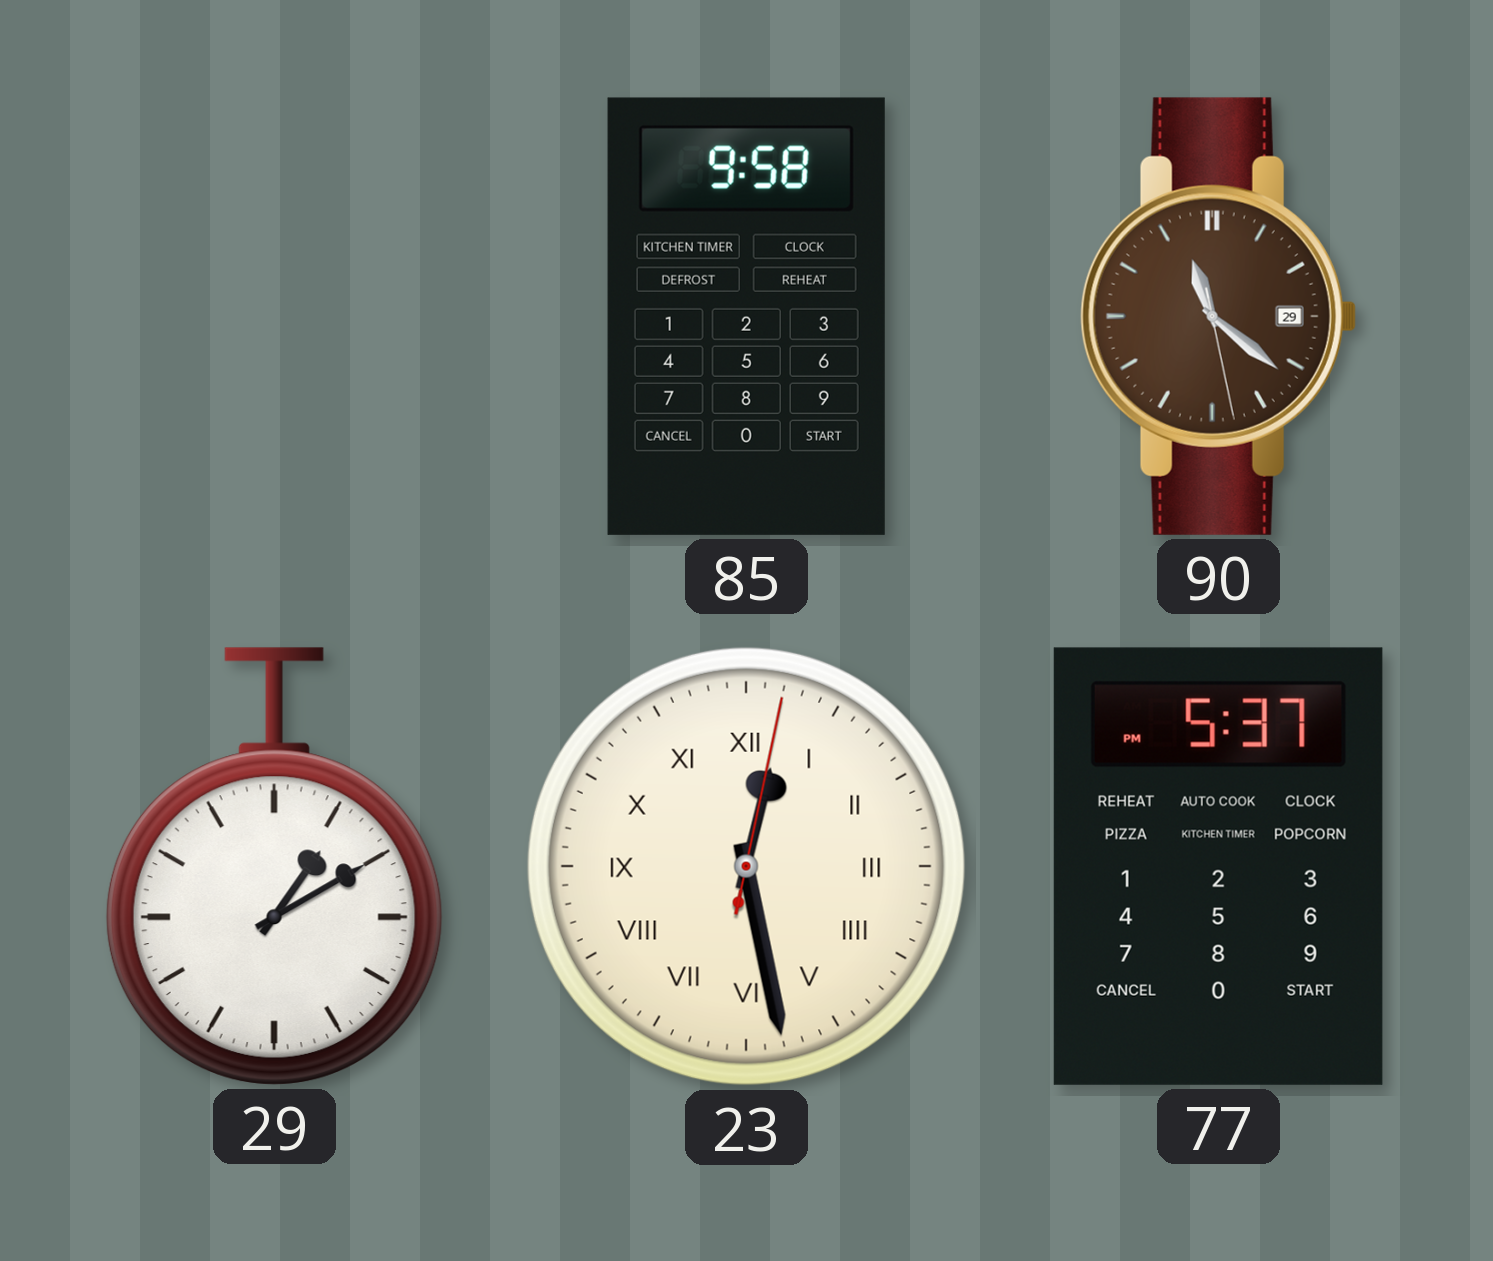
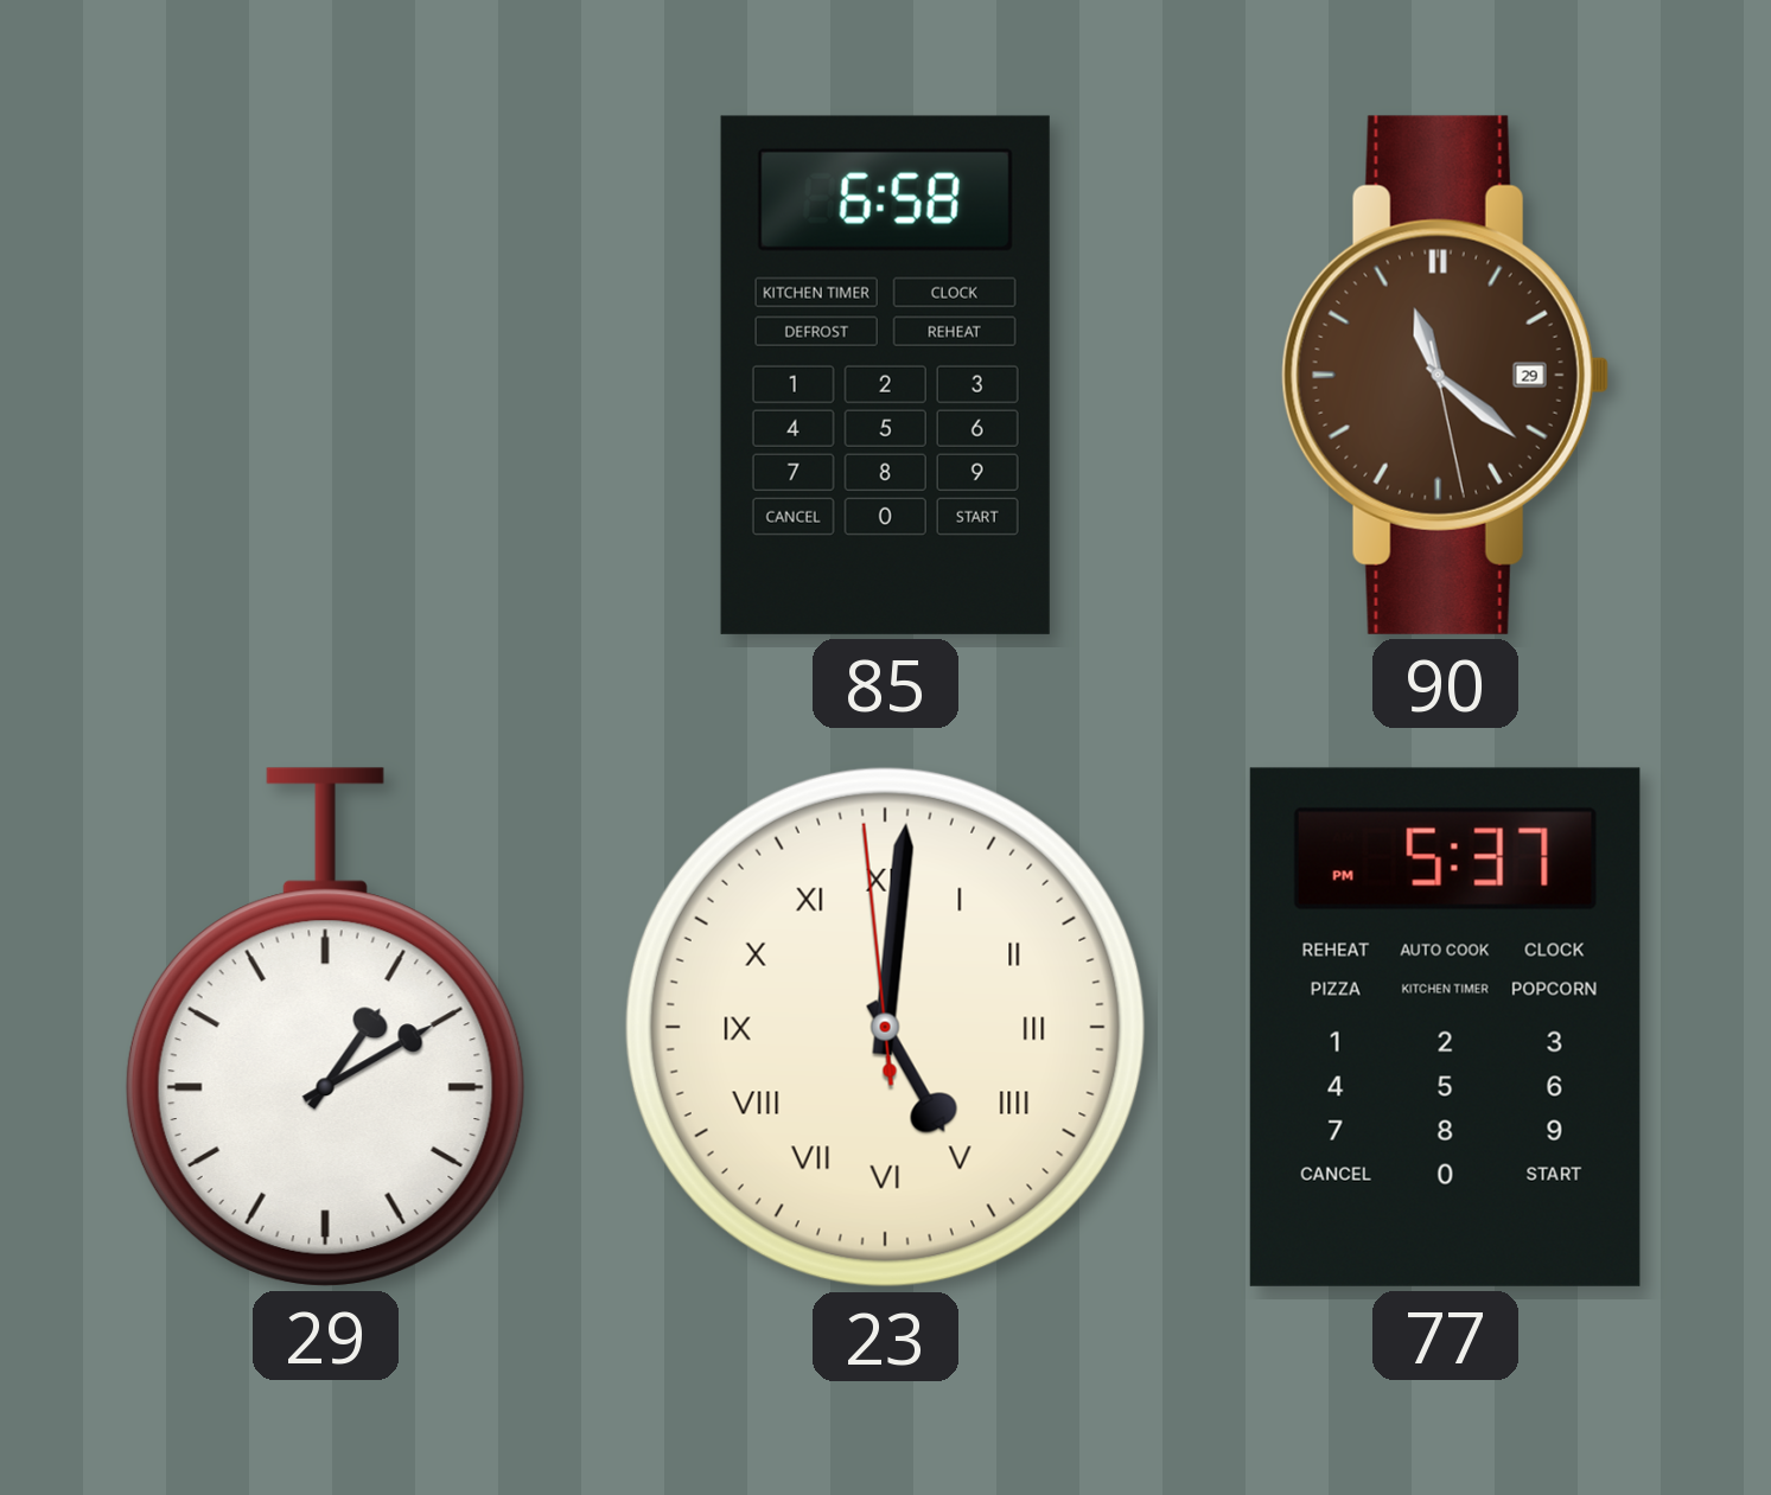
85: 9:58 -> 6:58 (885, 375)
23: 12:28 -> 5:00 (885, 1027)
